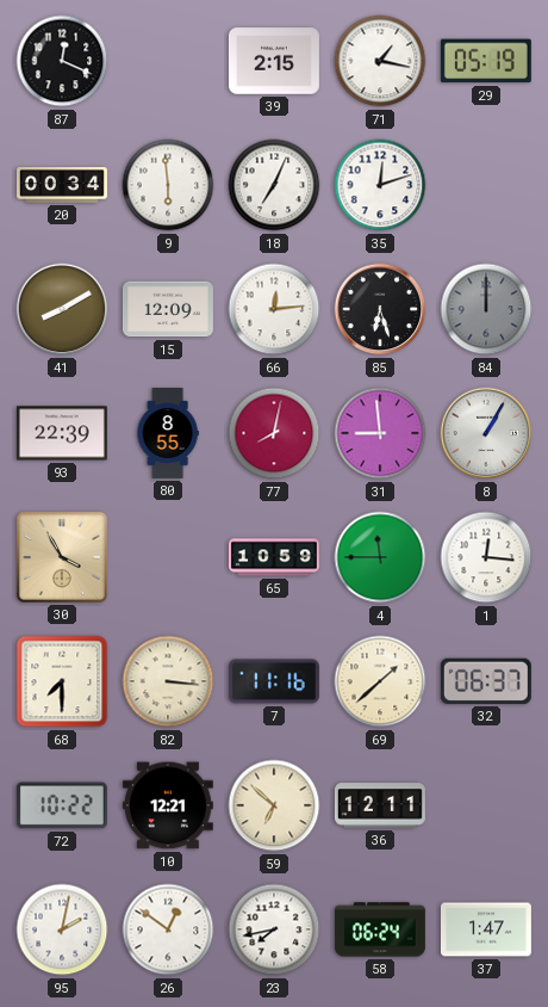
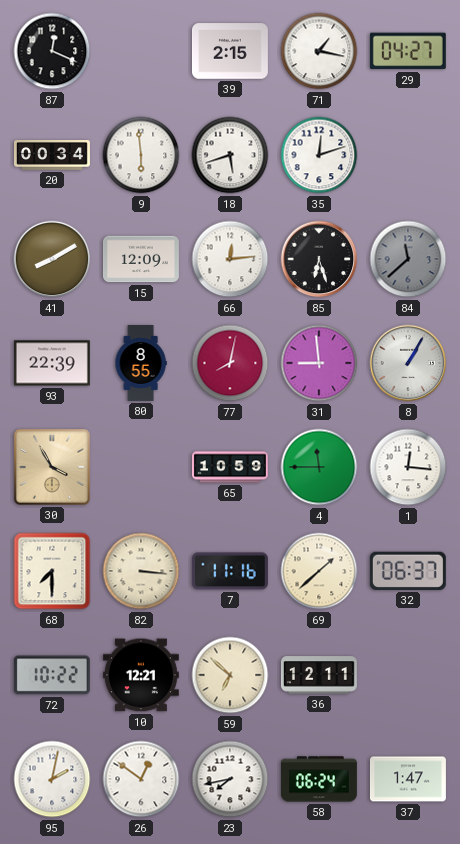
29: 05:19 -> 04:27 (408, 51)
18: 7:04 -> 5:42 (230, 155)
84: 12:00 -> 11:38 (408, 259)
